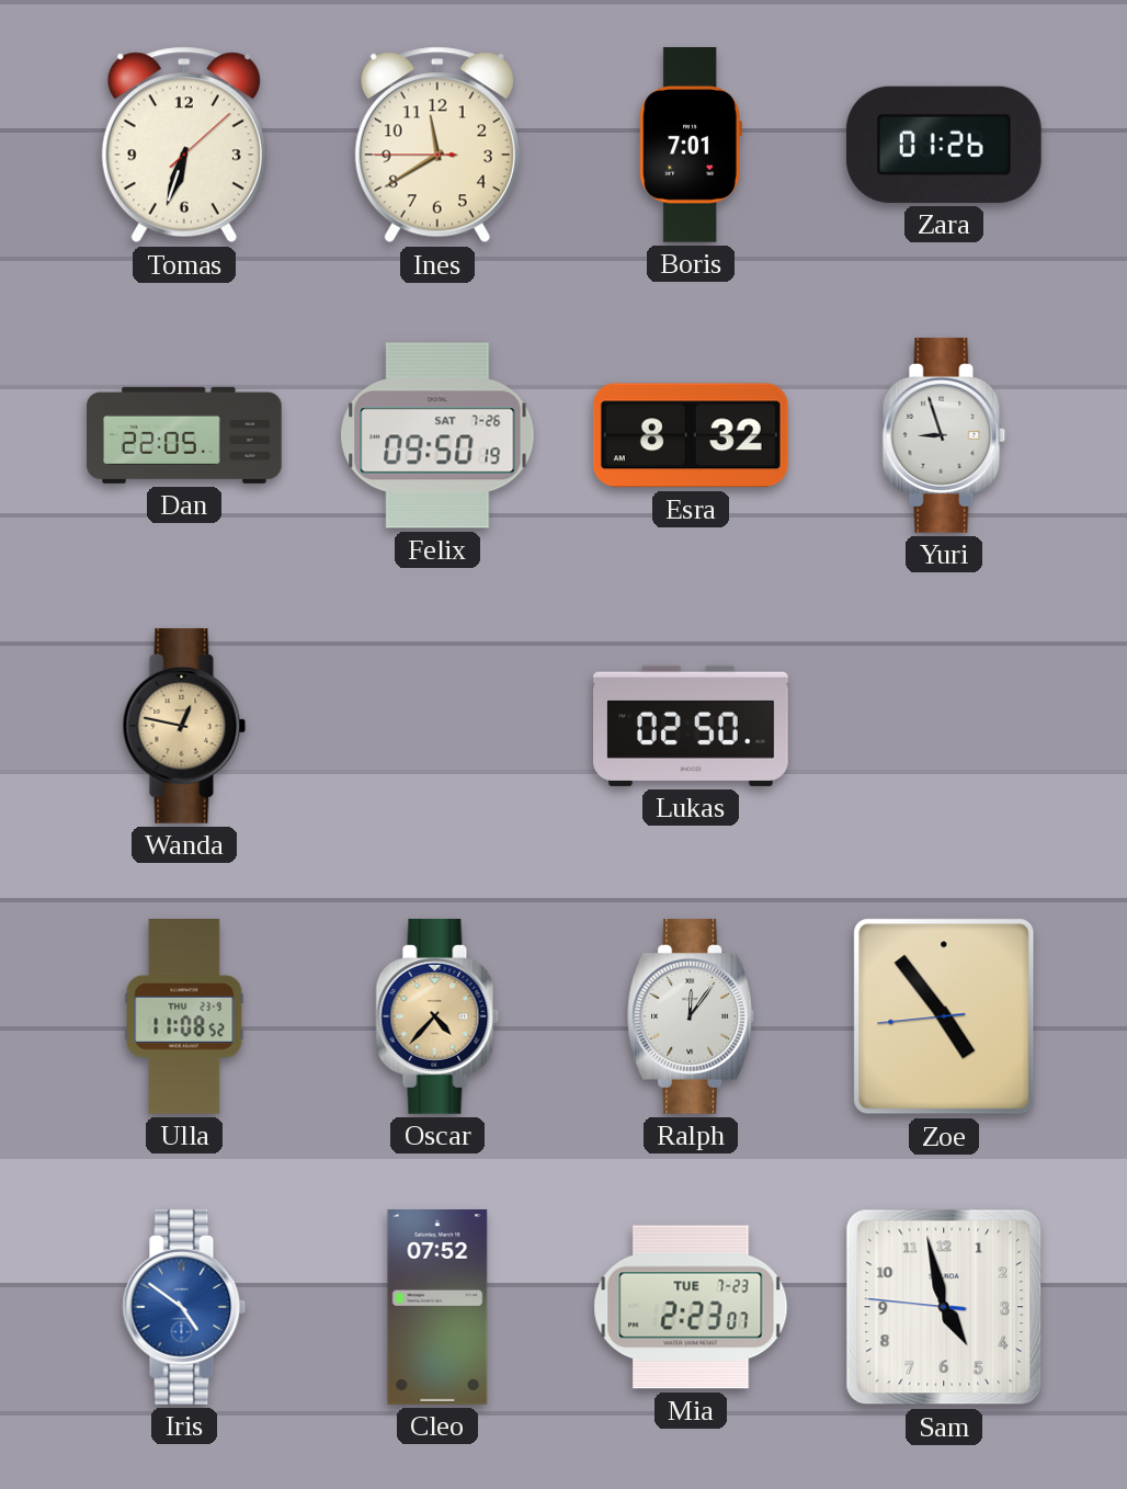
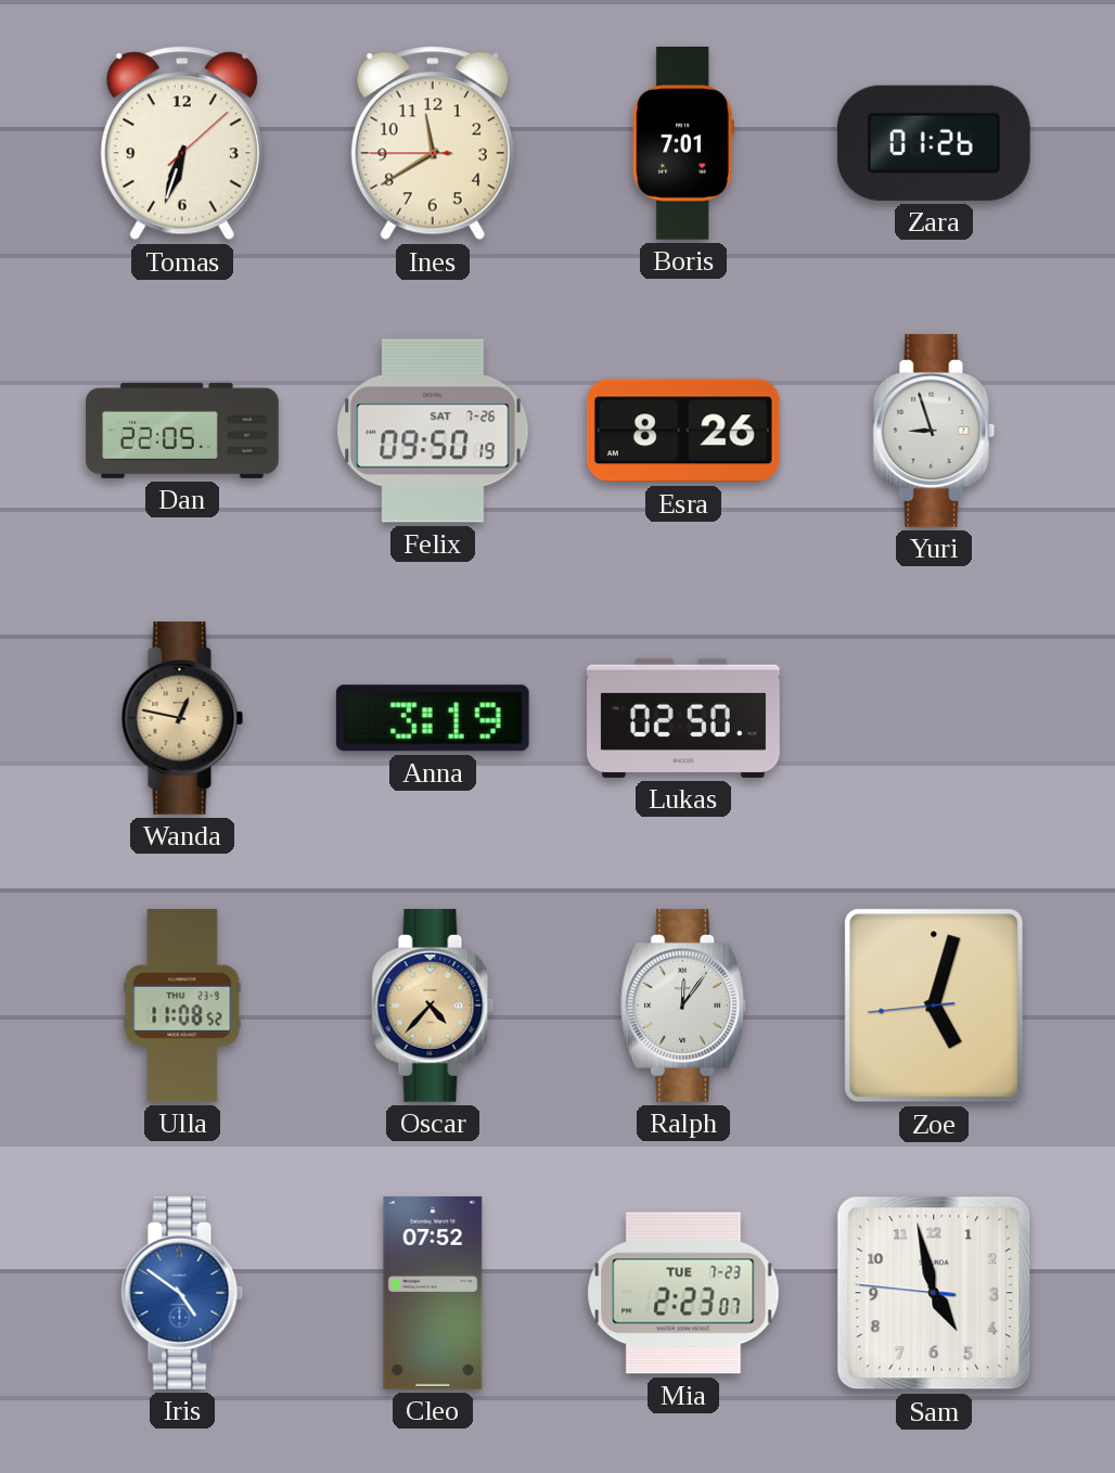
Esra: 8:32 -> 8:26 (683, 431)
Anna: none -> 3:19 (433, 718)
Zoe: 4:53 -> 5:02 (934, 1006)
